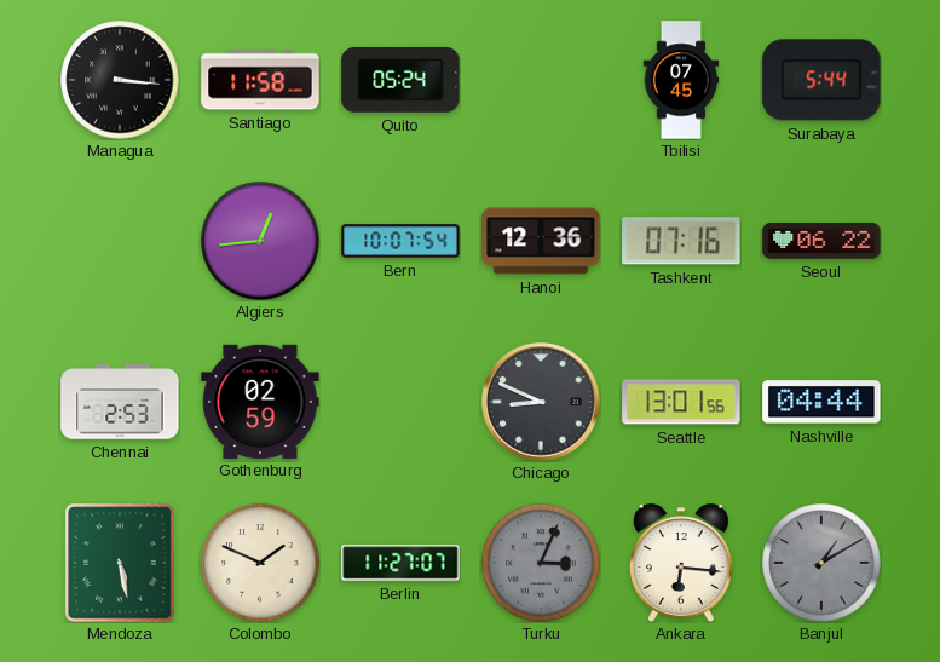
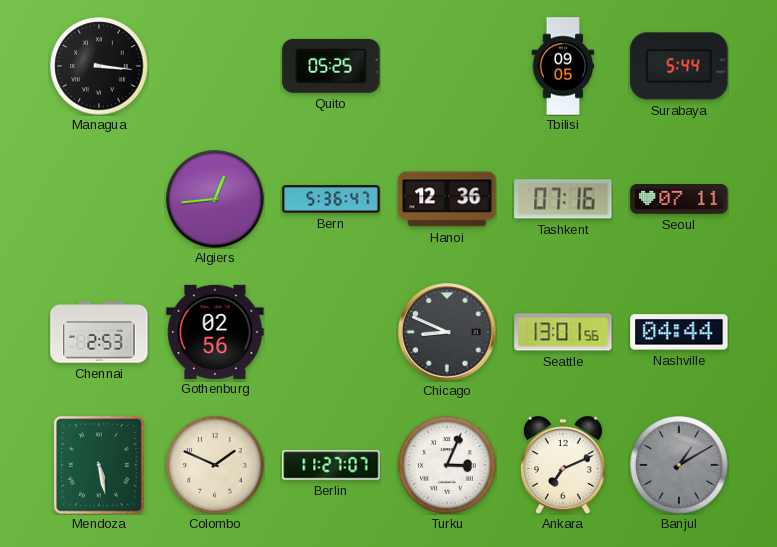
Santiago: 11:58 -> none (260, 80)
Quito: 05:24 -> 05:25 (331, 66)
Tbilisi: 07:45 -> 09:05 (563, 66)
Bern: 10:07 -> 5:36 (331, 199)
Seoul: 06:22 -> 07:11 (679, 200)
Gothenburg: 02:59 -> 02:56 (215, 331)
Turku dial: grey -> white (447, 465)
Ankara: 6:16 -> 7:11 (564, 465)
